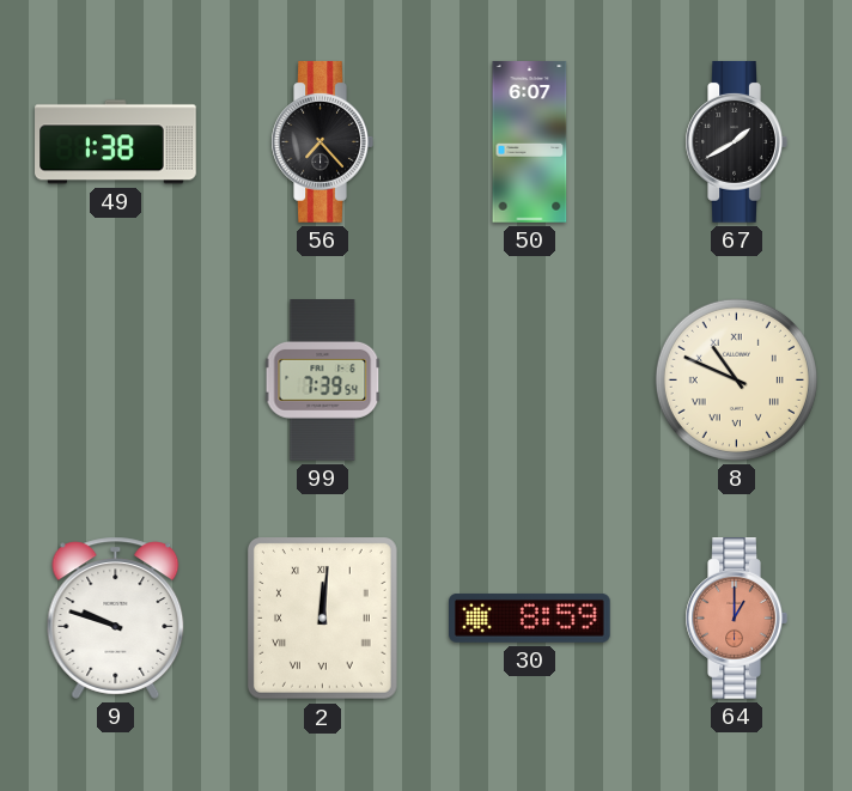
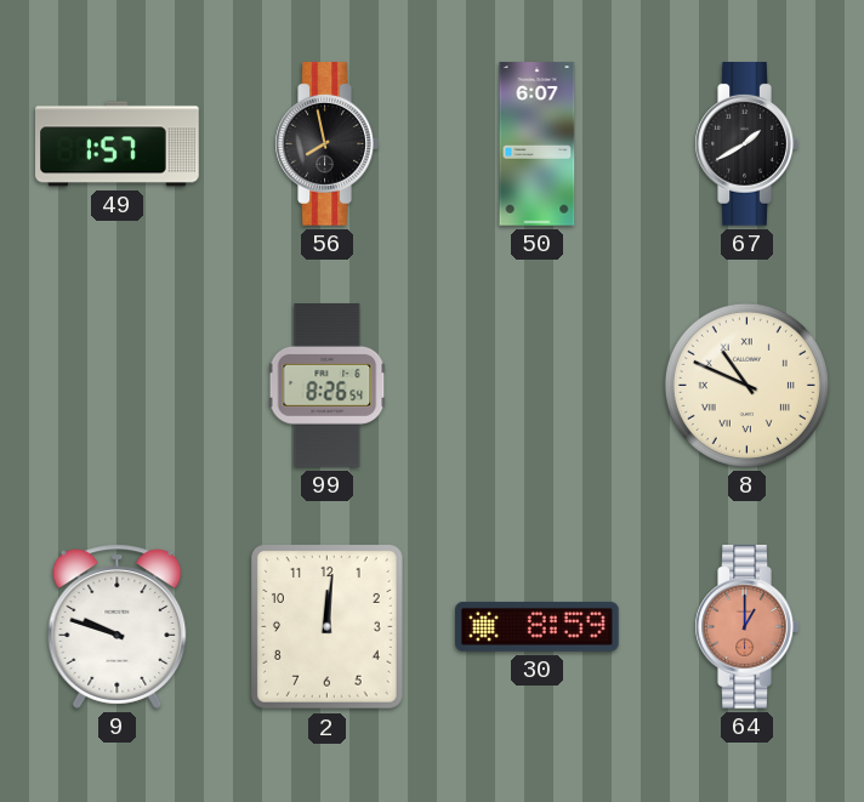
49: 1:38 -> 1:57 (118, 144)
56: 7:23 -> 7:58 (326, 144)
99: 7:39 -> 8:26 (328, 386)
2 numerals: Roman -> Arabic (326, 627)
